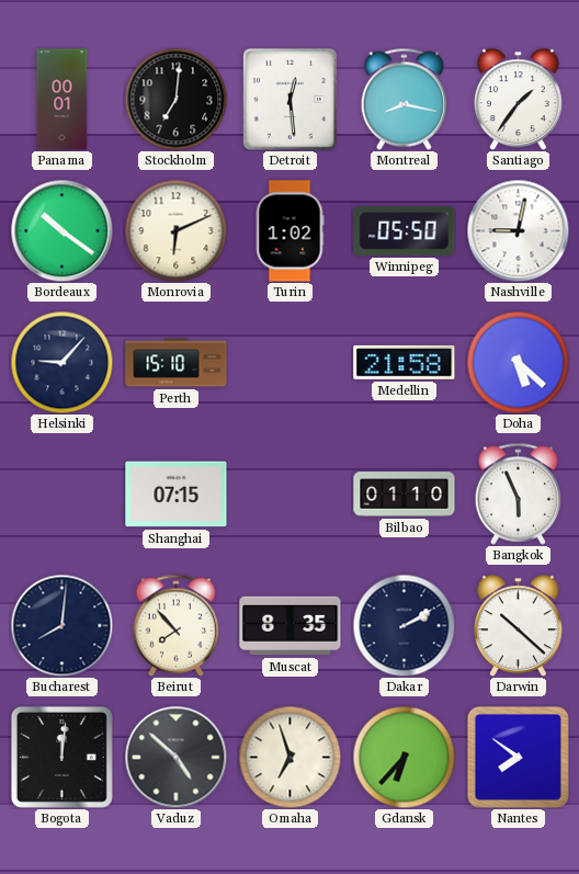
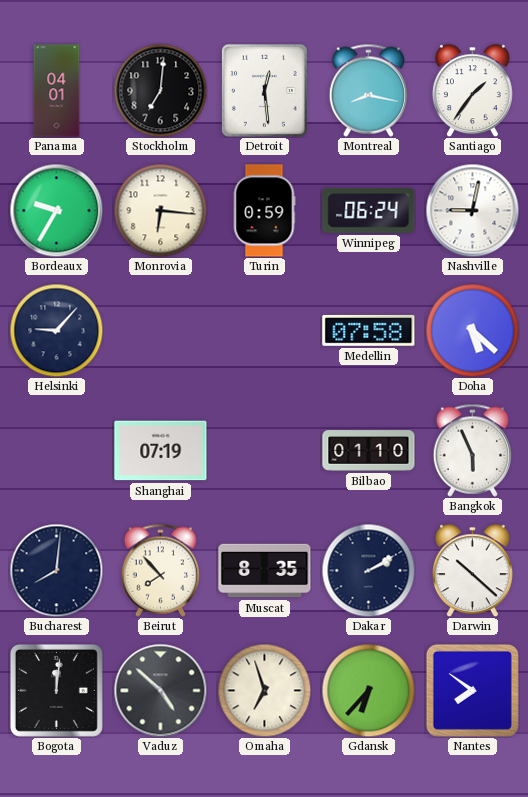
Panama: 00:01 -> 04:01 (57, 91)
Bordeaux: 10:21 -> 9:35 (56, 210)
Monrovia: 6:11 -> 6:16 (160, 210)
Turin: 1:02 -> 0:59 (264, 211)
Winnipeg: 05:50 -> 06:24 (369, 210)
Perth: 15:10 -> none (177, 363)
Medellin: 21:58 -> 07:58 (369, 330)
Shanghai: 07:15 -> 07:19 (161, 451)
